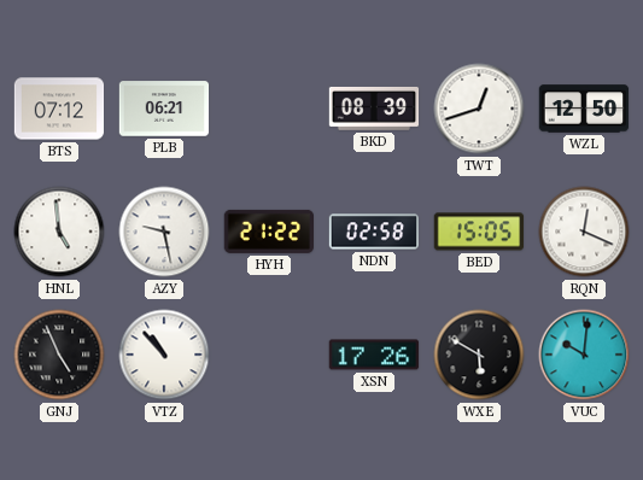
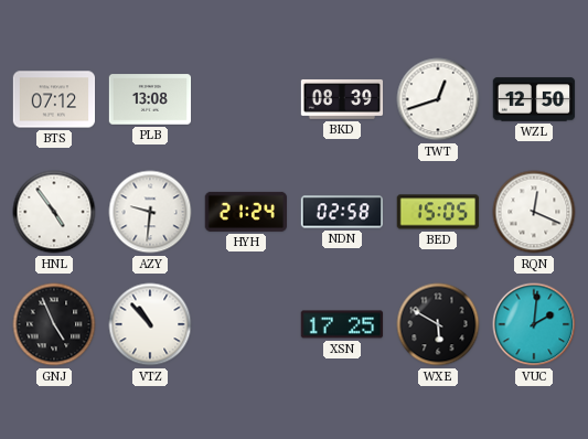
PLB: 06:21 -> 13:08 (150, 99)
HNL: 4:59 -> 4:54 (54, 212)
AZY: 9:28 -> 9:31 (150, 212)
HYH: 21:22 -> 21:24 (245, 212)
XSN: 17:26 -> 17:25 (342, 324)
VUC: 10:01 -> 2:01 (534, 324)
